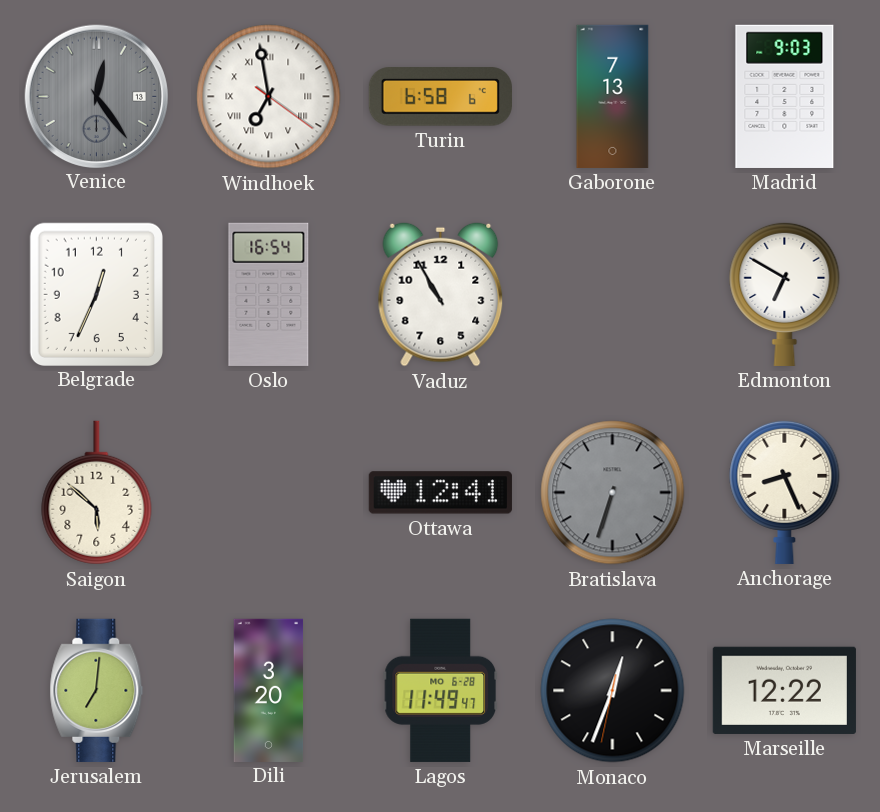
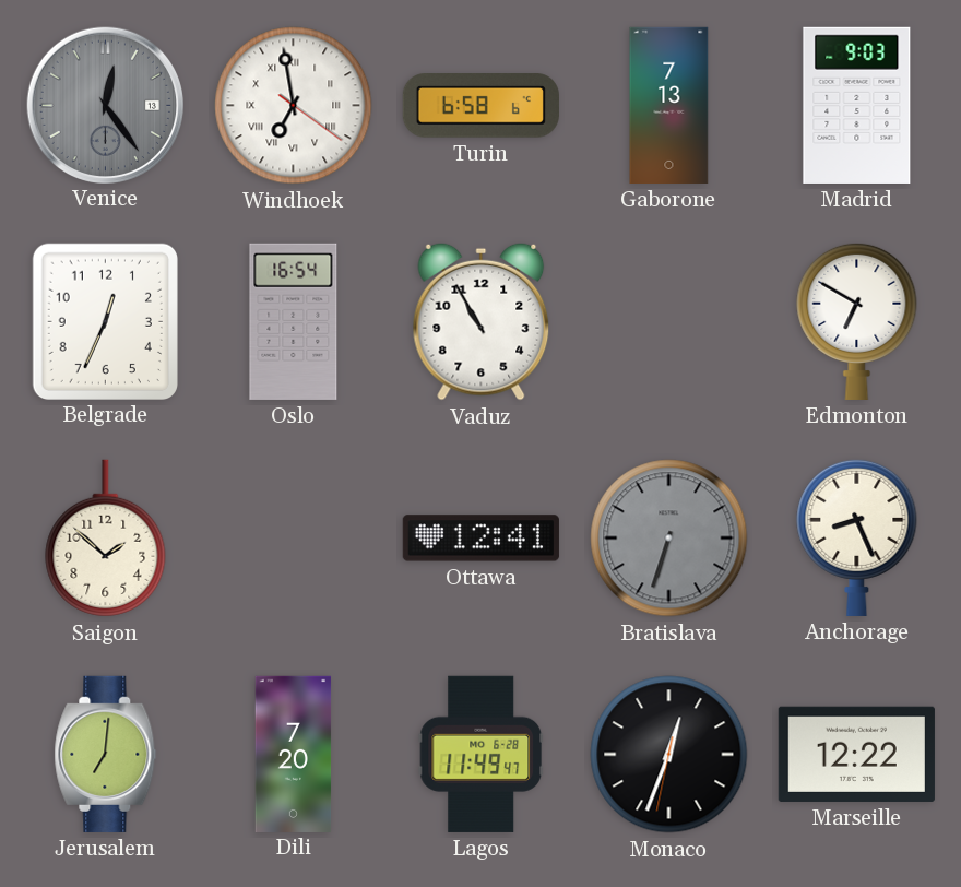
Saigon: 5:52 -> 1:52 (106, 539)
Dili: 3:20 -> 7:20 (294, 754)
